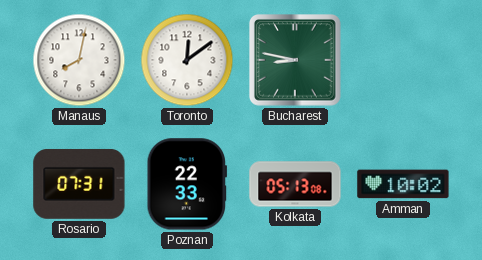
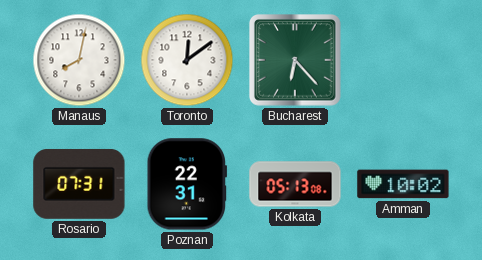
Bucharest: 8:47 -> 6:23 (296, 61)
Poznan: 22:33 -> 22:31 (187, 184)
